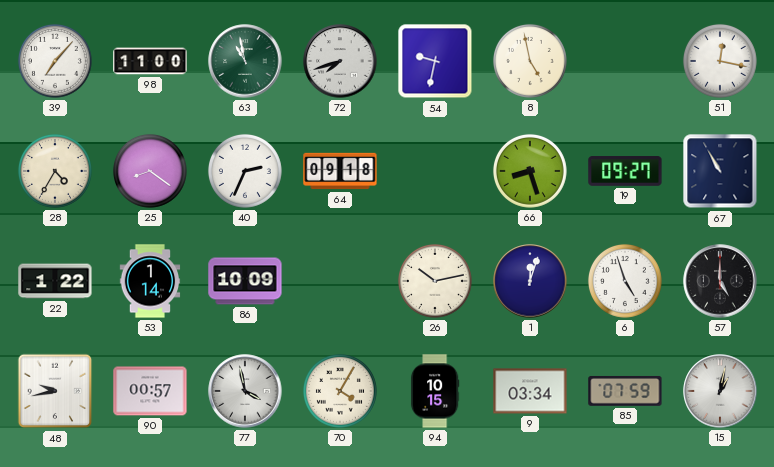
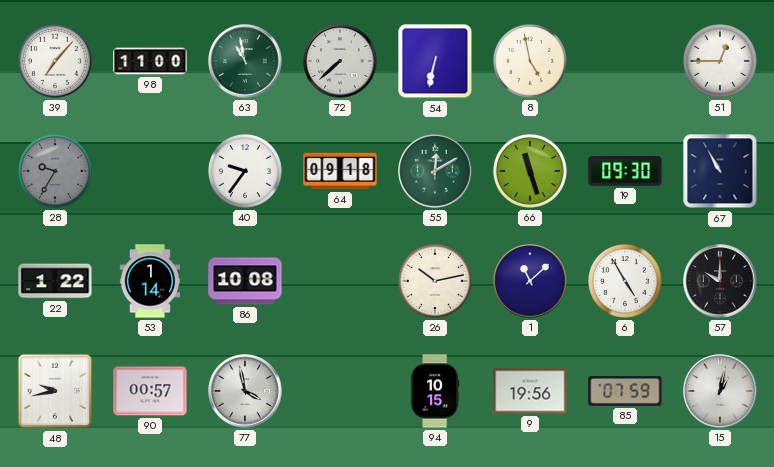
72: 7:42 -> 7:38 (340, 61)
54: 9:32 -> 6:32 (435, 61)
51: 12:17 -> 12:45 (720, 61)
28: 4:35 -> 9:35 (55, 171)
28 dial: cream -> grey (55, 171)
25: 8:21 -> none (150, 171)
40: 2:34 -> 9:36 (245, 171)
55: none -> 12:10 (435, 171)
66: 8:27 -> 11:27 (530, 171)
19: 09:27 -> 09:30 (625, 171)
86: 10:09 -> 10:08 (245, 281)
1: 12:03 -> 11:08 (530, 281)
6: 4:57 -> 4:55 (625, 281)
57: 5:00 -> 10:00 (720, 281)
70: 4:05 -> none (340, 391)
9: 03:34 -> 19:56 (530, 391)
